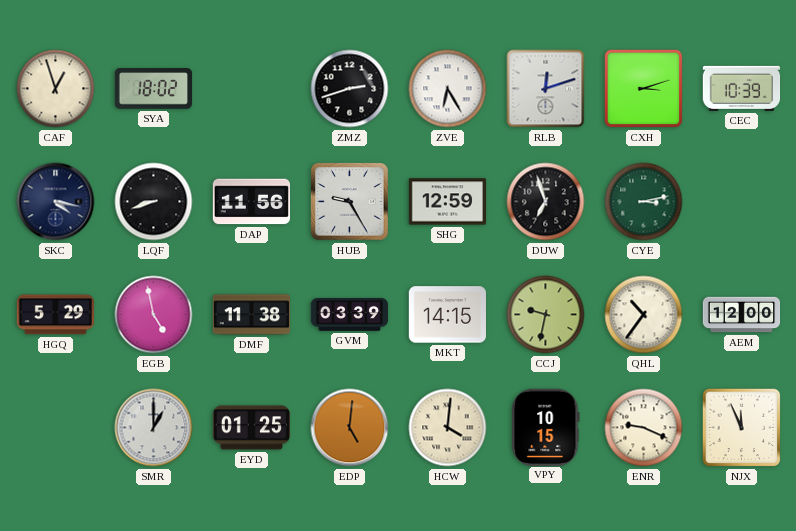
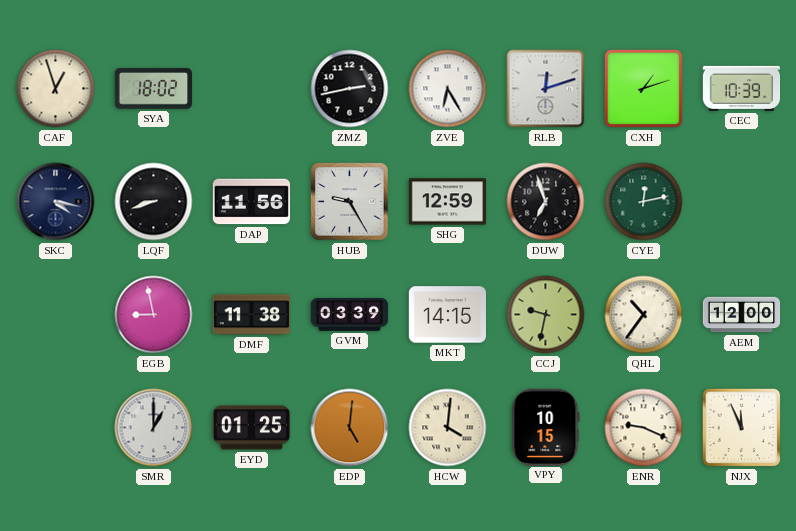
ZMZ: 2:42 -> 2:43 (350, 89)
CXH: 3:12 -> 1:12 (644, 89)
CYE: 3:13 -> 12:13 (644, 202)
HGQ: 5:29 -> none (56, 315)
EGB: 4:58 -> 8:58 (154, 315)
